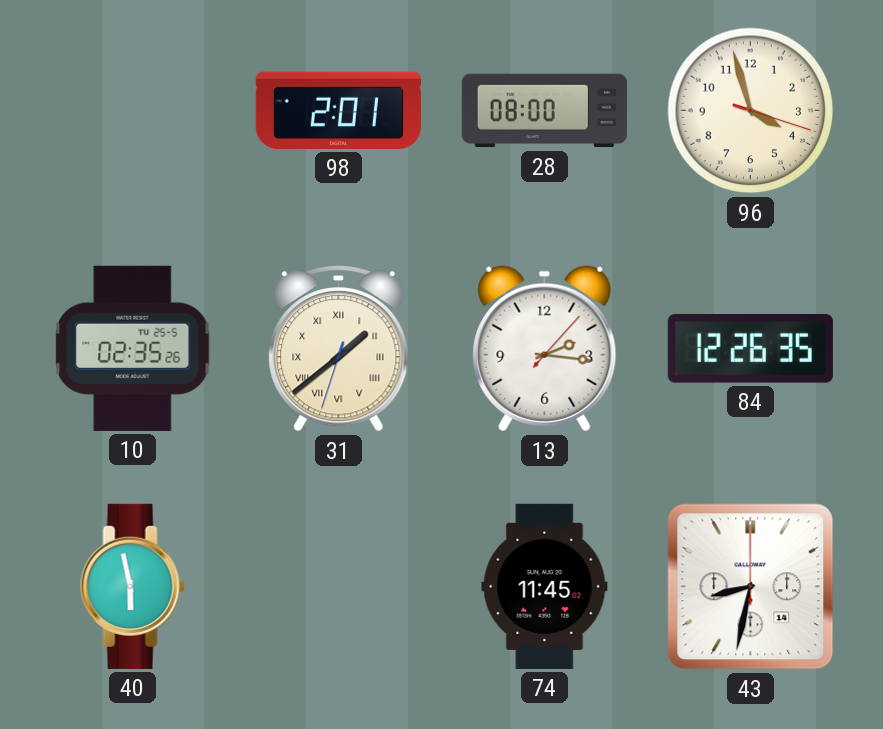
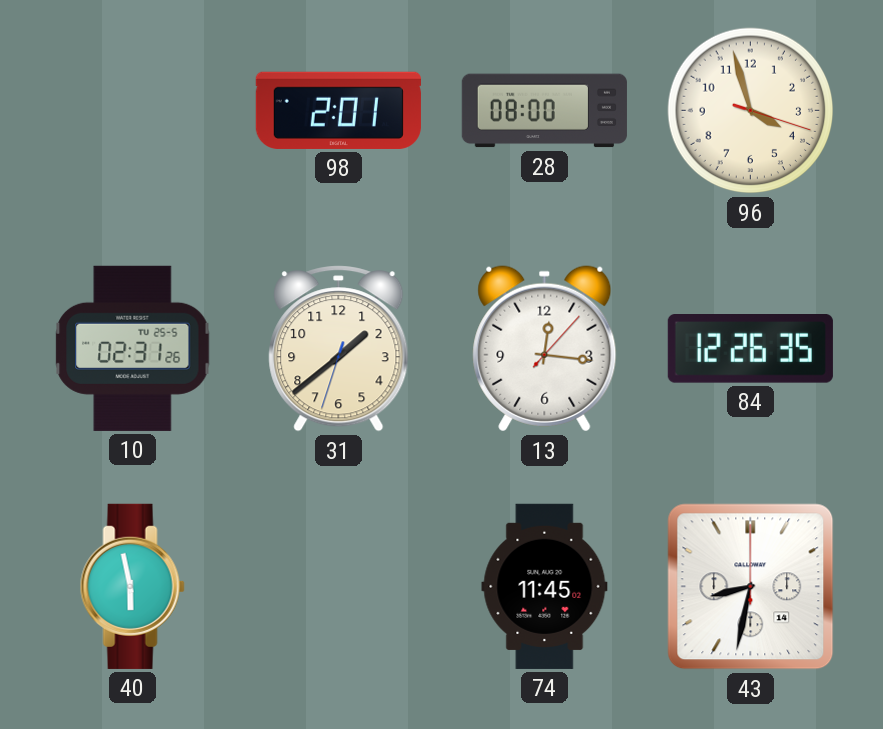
10: 02:35 -> 02:31 (133, 348)
31 numerals: Roman -> Arabic (339, 349)
13: 2:16 -> 12:16 (545, 349)
